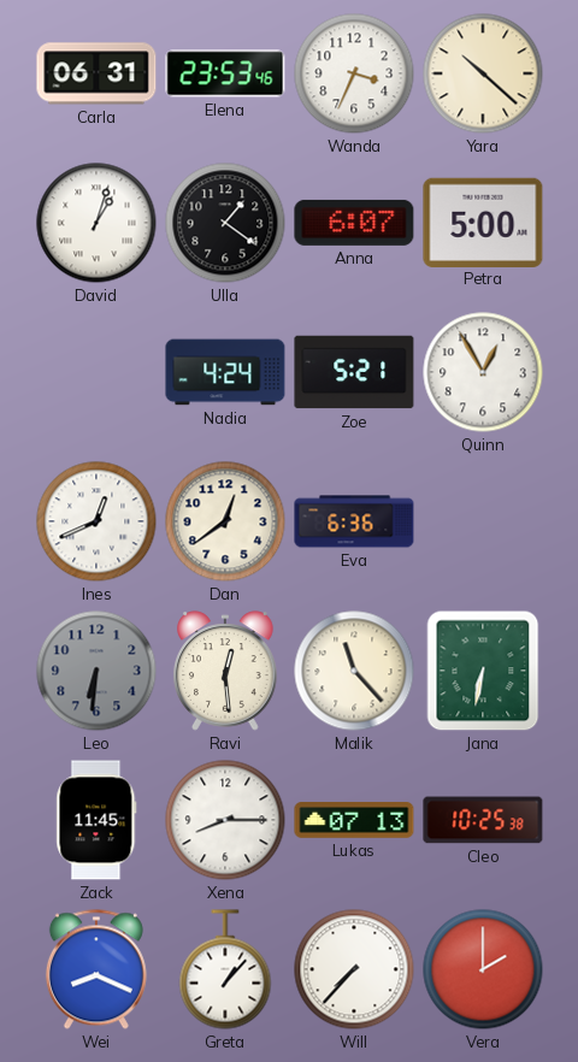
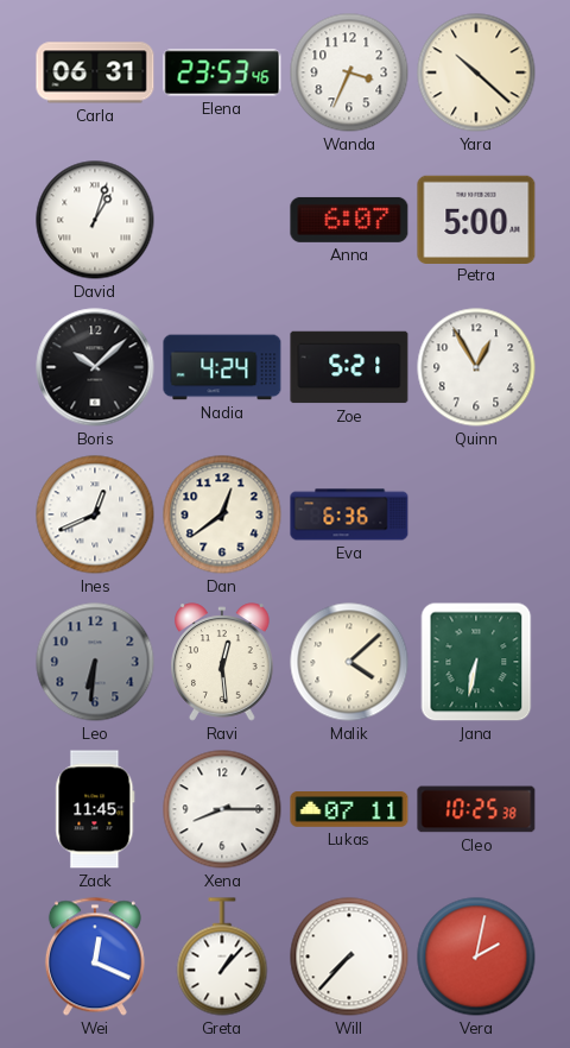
Ulla: 1:21 -> none (225, 223)
Boris: none -> 10:08 (95, 367)
Malik: 11:23 -> 4:08 (349, 662)
Lukas: 07:13 -> 07:11 (349, 810)
Wei: 8:19 -> 12:19 (95, 957)
Vera: 2:00 -> 2:02 (476, 957)
